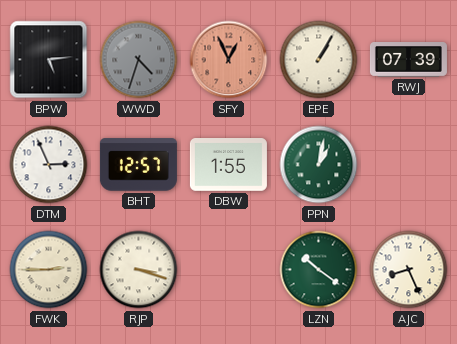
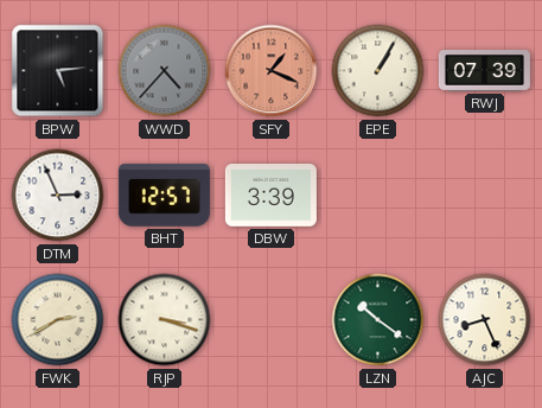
WWD: 4:33 -> 4:37 (165, 71)
SFY: 12:56 -> 1:19 (272, 71)
DBW: 1:55 -> 3:39 (270, 196)
PPN: 1:02 -> none (319, 165)
FWK: 2:45 -> 2:40 (58, 320)
